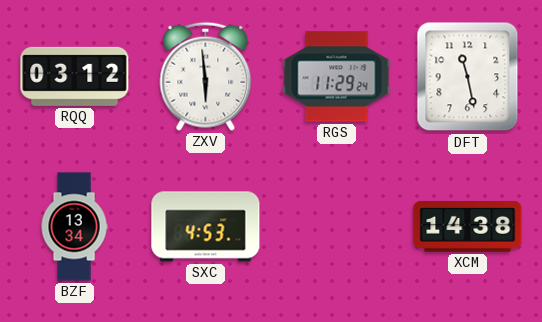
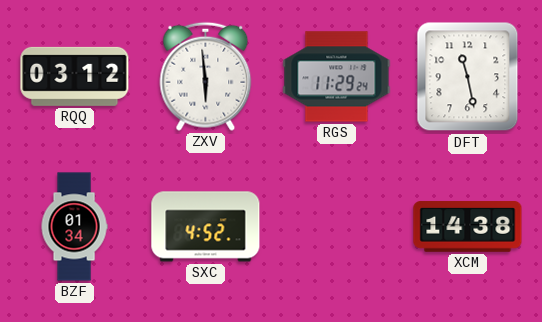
BZF: 13:34 -> 01:34 (74, 227)
SXC: 4:53 -> 4:52 (206, 227)
